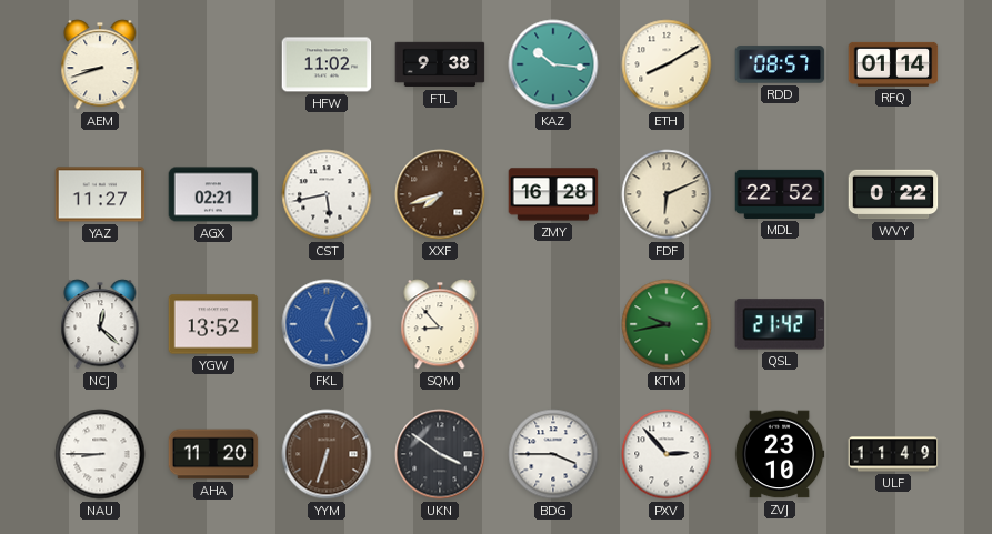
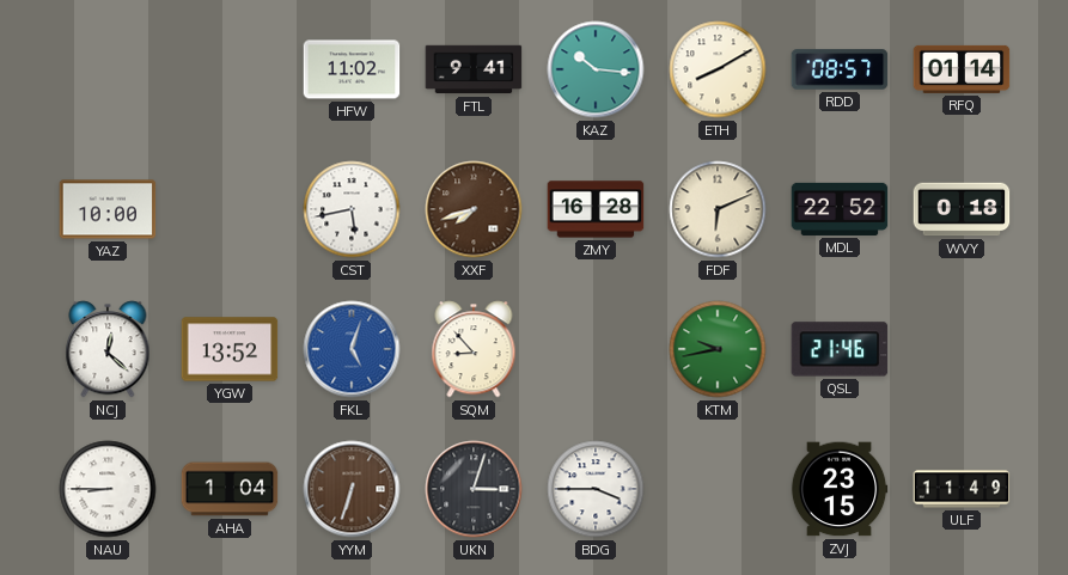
AEM: 8:42 -> none (100, 64)
FTL: 9:38 -> 9:41 (474, 69)
YAZ: 11:27 -> 10:00 (108, 209)
AGX: 02:21 -> none (213, 194)
WVY: 0:22 -> 0:18 (962, 209)
QSL: 21:42 -> 21:46 (840, 349)
AHA: 11:20 -> 1:04 (230, 489)
UKN: 3:51 -> 3:03 (474, 489)
PXV: 2:53 -> none (667, 454)
ZVJ: 23:10 -> 23:15 (840, 489)
